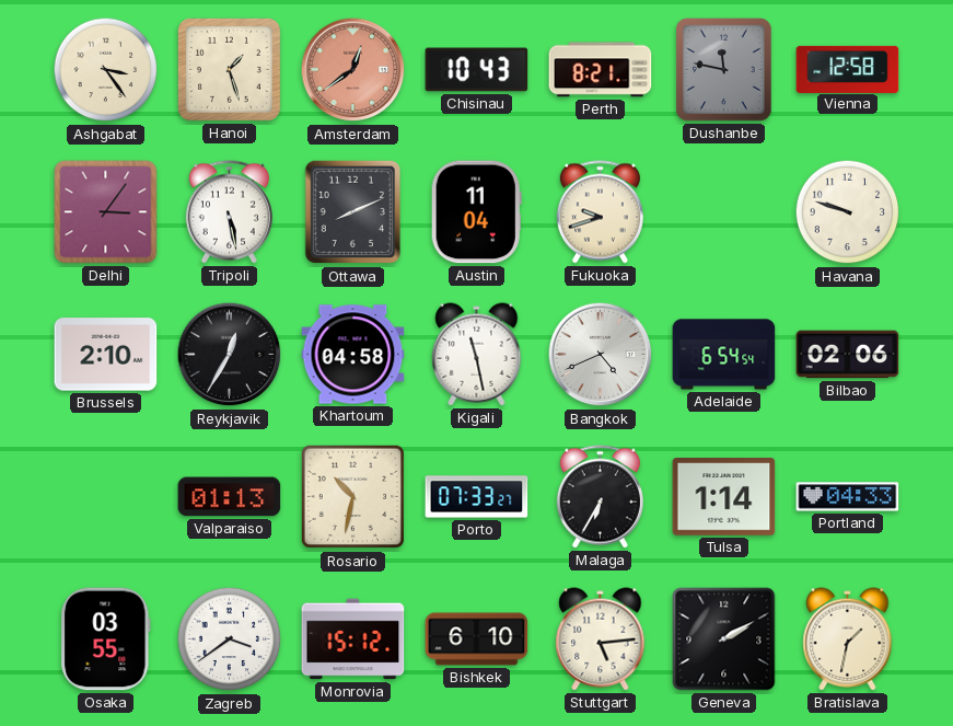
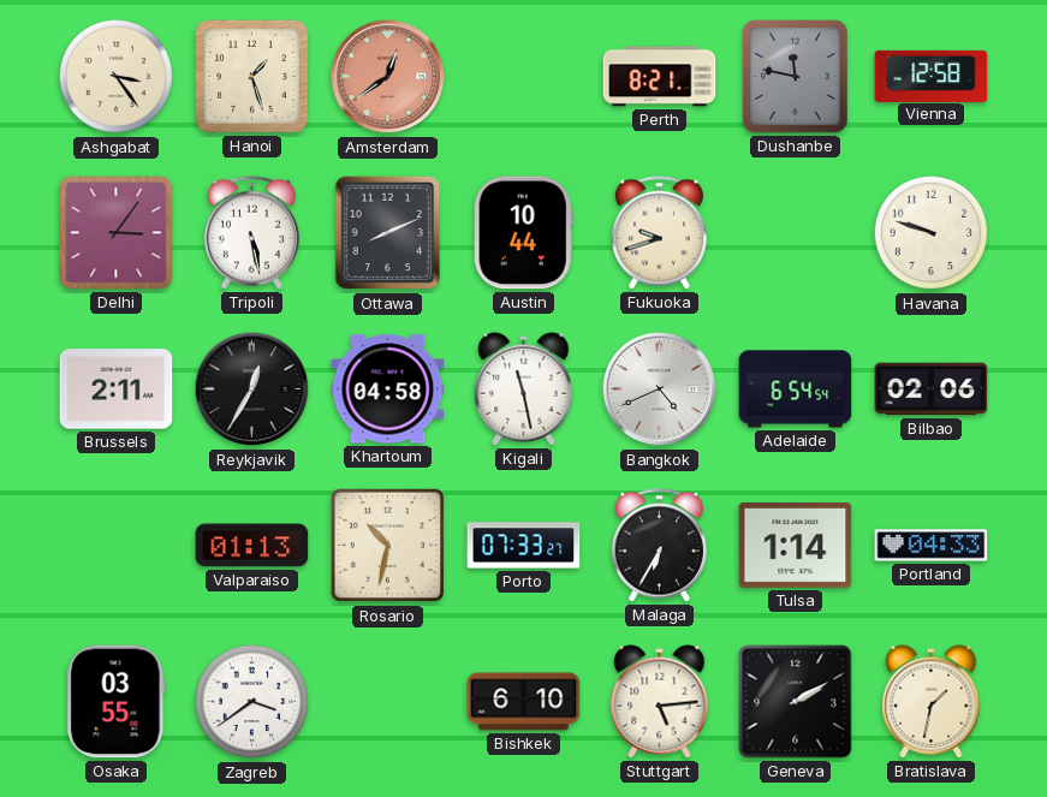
Chisinau: 10:43 -> none (477, 70)
Austin: 11:04 -> 10:44 (523, 233)
Brussels: 2:10 -> 2:11 (117, 389)
Monrovia: 15:12 -> none (353, 639)
